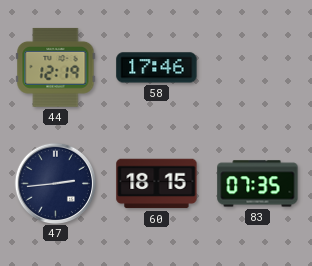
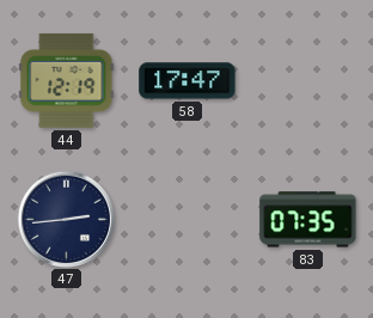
58: 17:46 -> 17:47 (188, 81)
60: 18:15 -> none (157, 184)
